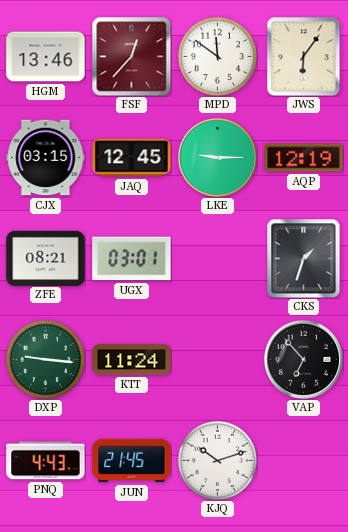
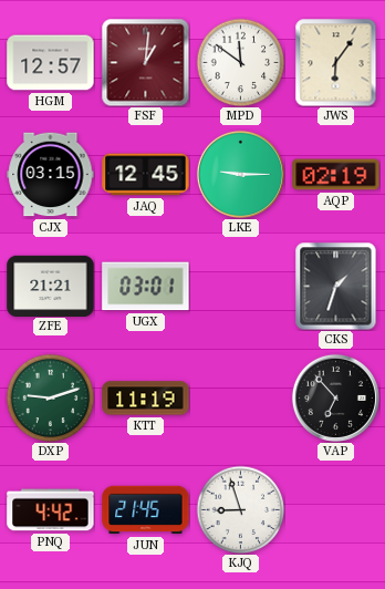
HGM: 13:46 -> 12:57 (51, 63)
FSF: 12:37 -> 1:01 (145, 62)
AQP: 12:19 -> 02:19 (336, 175)
ZFE: 08:21 -> 21:21 (51, 286)
DXP: 9:16 -> 9:12 (50, 397)
KTT: 11:24 -> 11:19 (146, 399)
PNQ: 4:43 -> 4:42 (51, 510)
KJQ: 10:12 -> 8:57 (240, 509)
